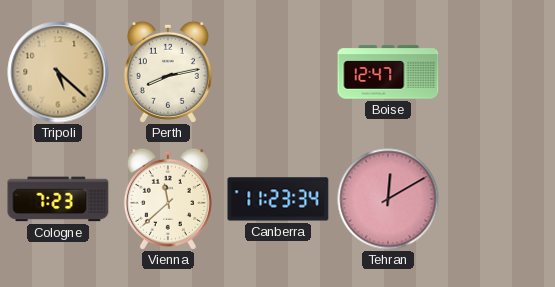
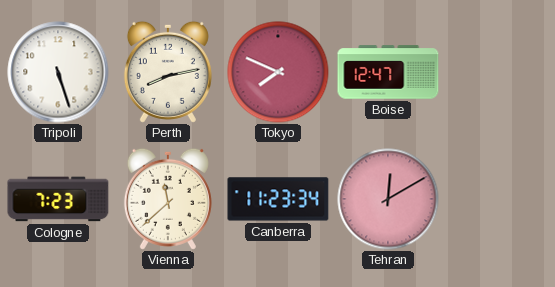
Tripoli: 5:22 -> 5:27 (58, 72)
Tripoli dial: champagne -> white (58, 72)
Tokyo: none -> 7:49 (278, 72)
